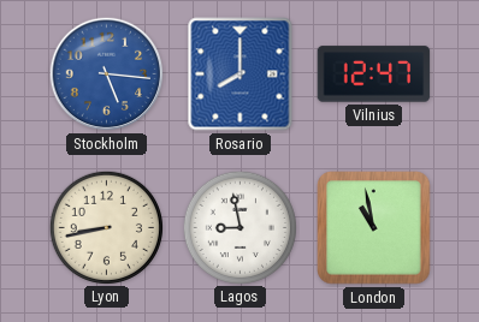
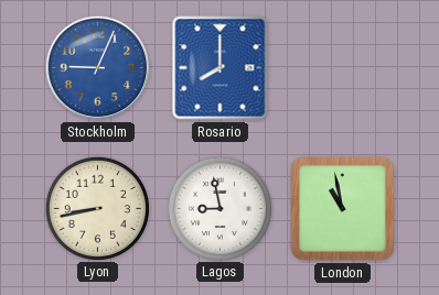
Stockholm: 5:16 -> 9:04 (98, 68)
Vilnius: 12:47 -> none (374, 74)
